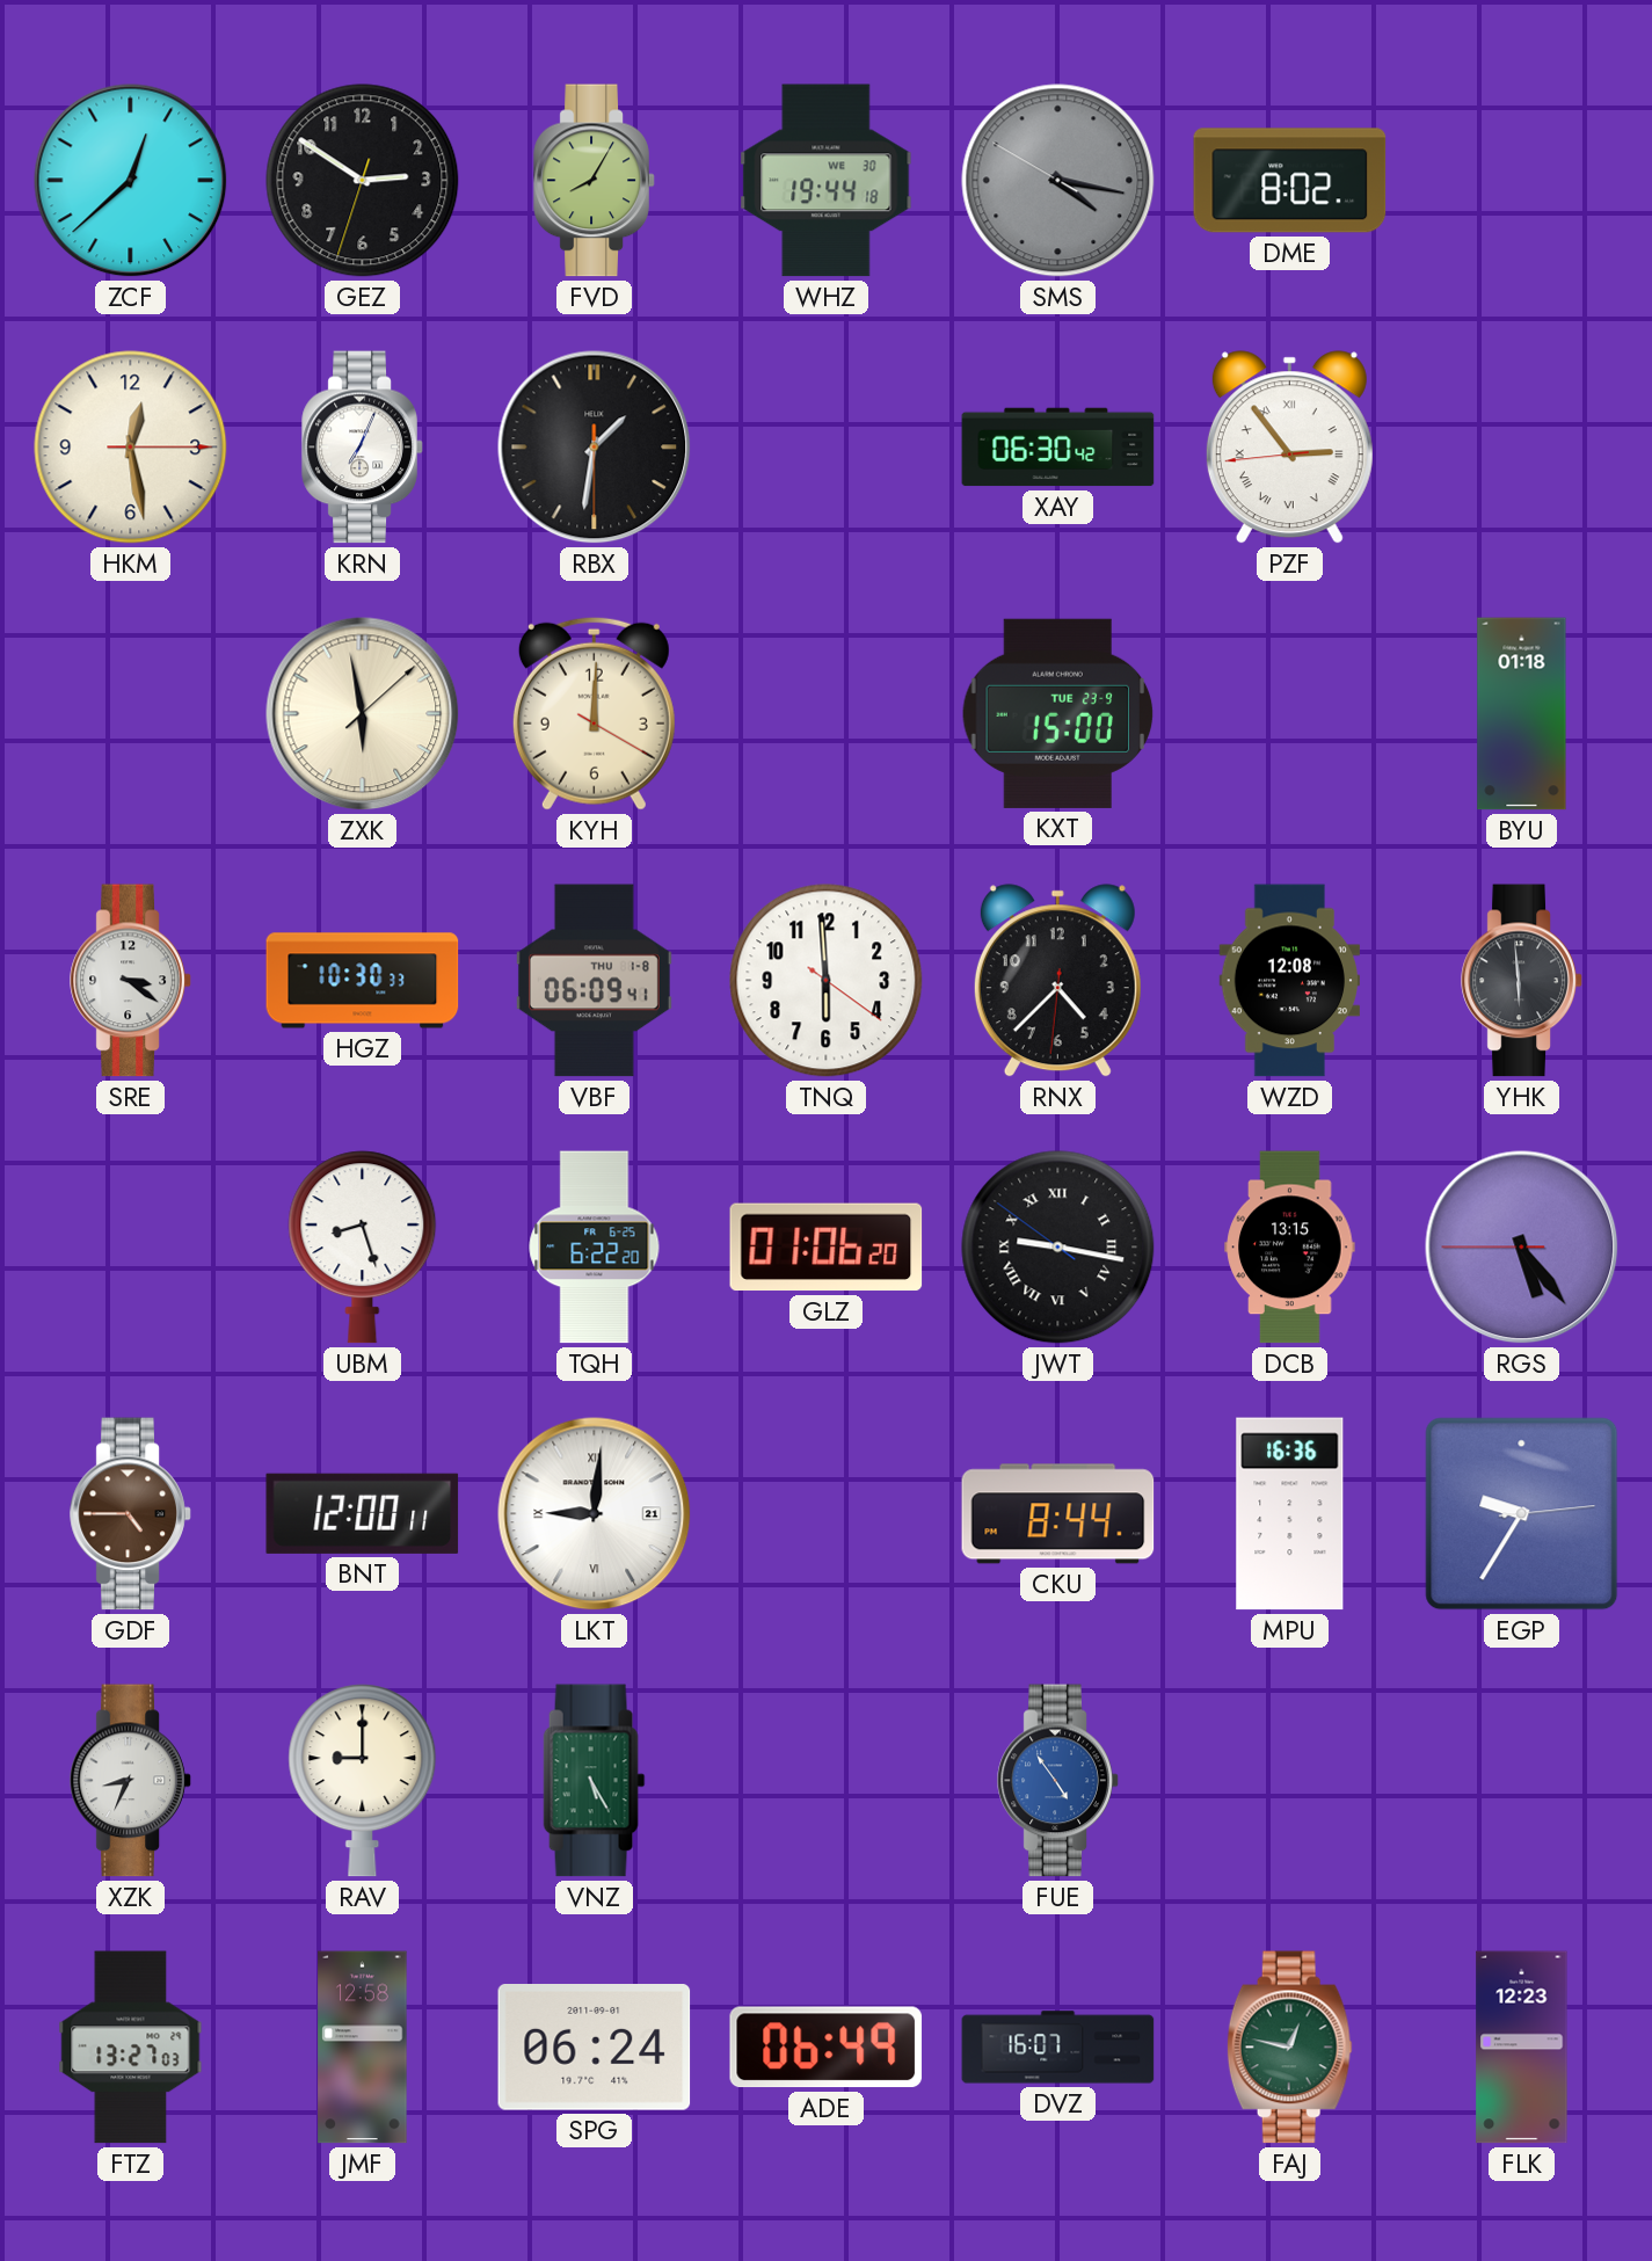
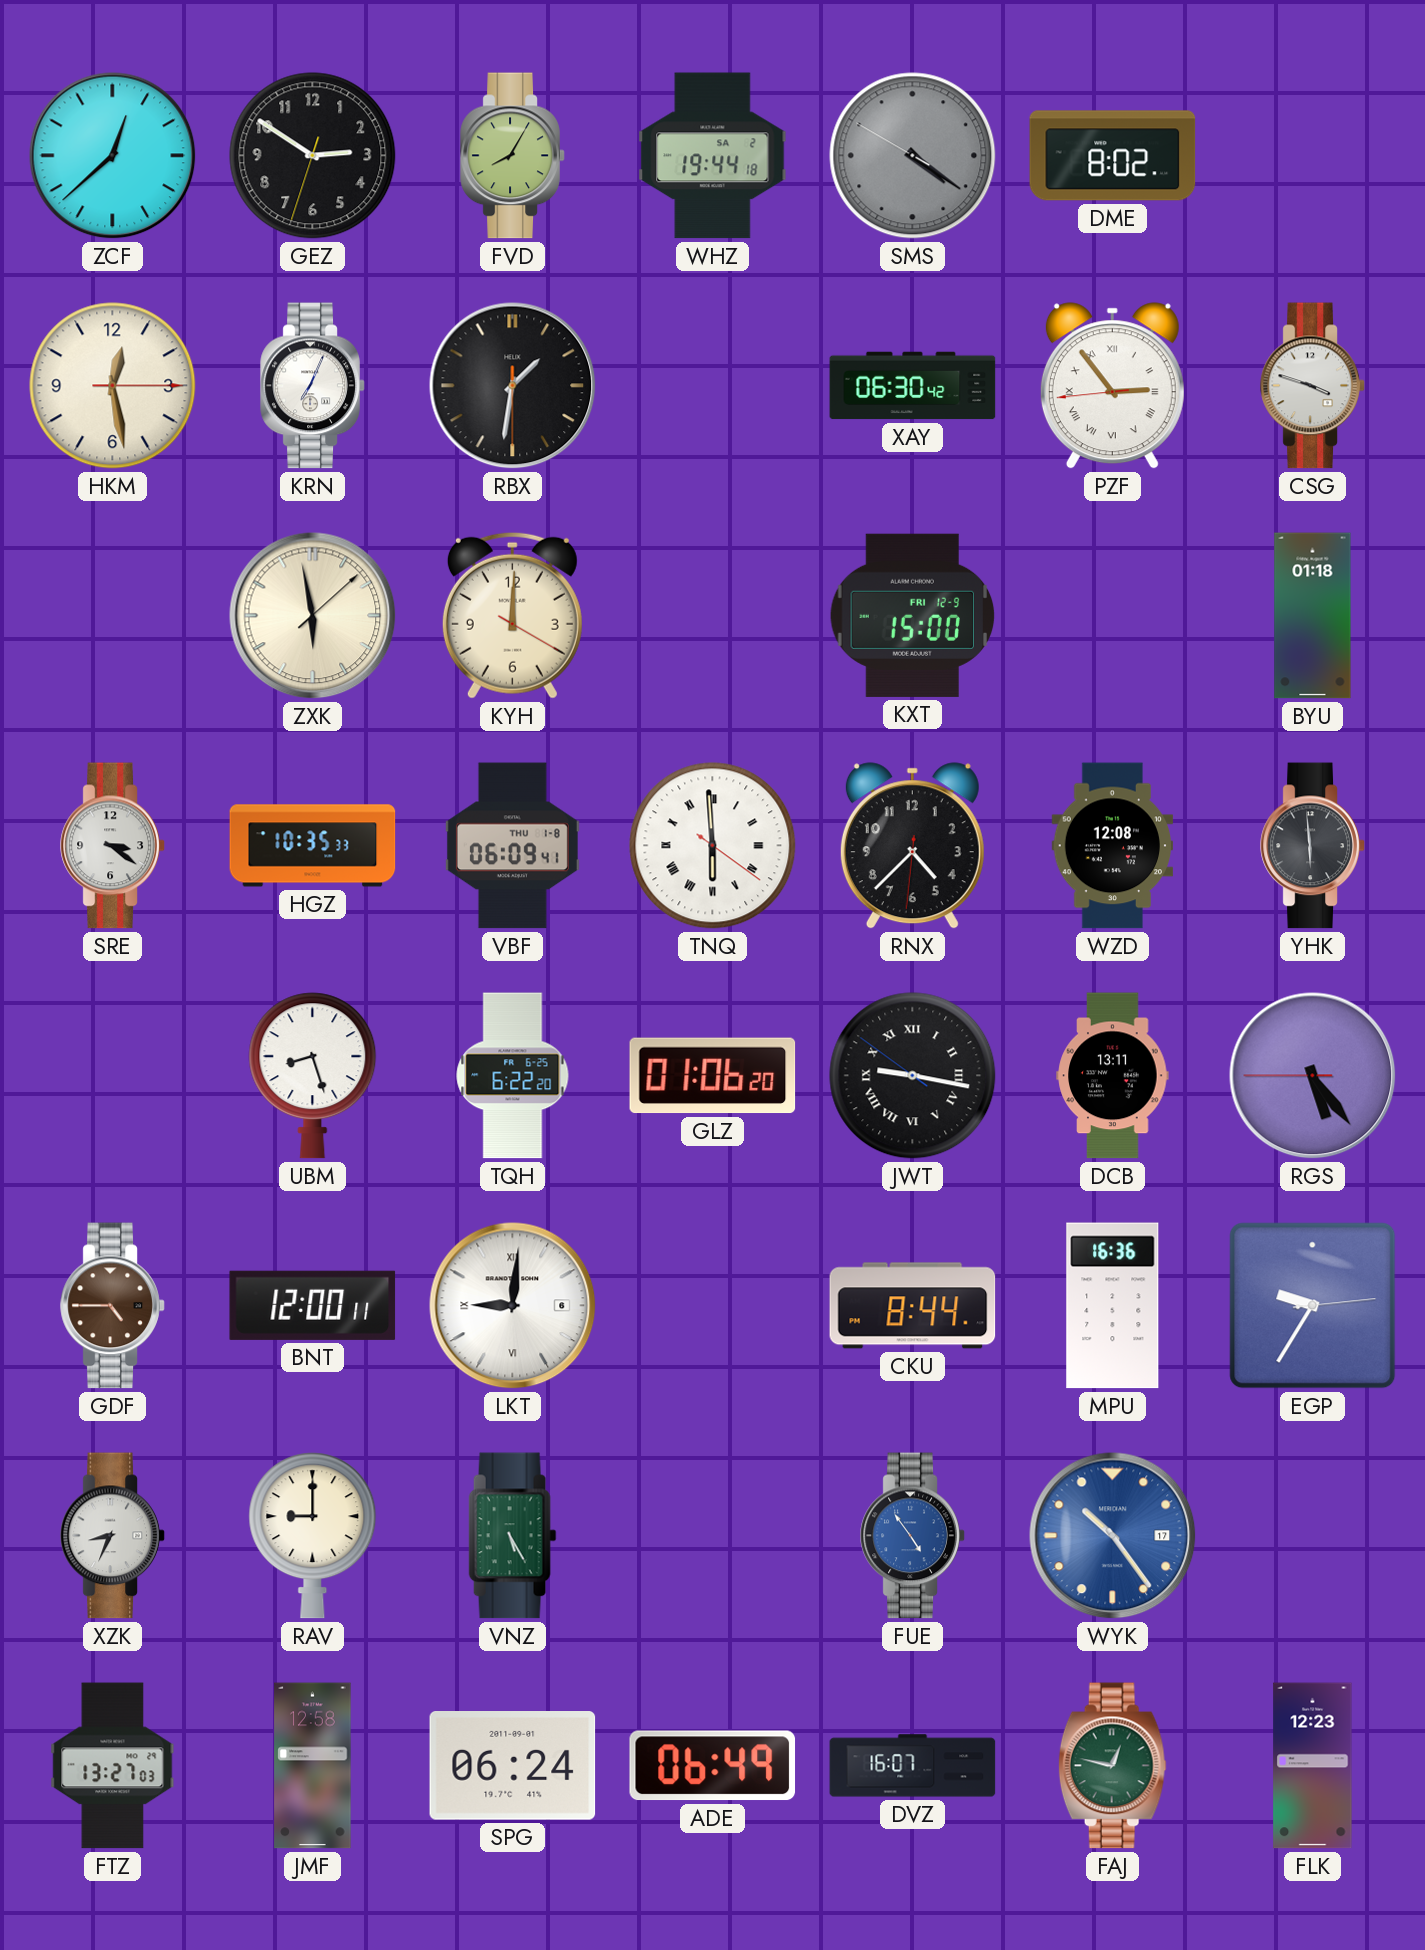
WHZ date: WE 30 -> SA 2 (713, 156)
SMS: 4:16 -> 4:20 (913, 156)
CSG: none -> 3:48 (1313, 386)
KXT date: TUE 23-9 -> FRI 12-9 (913, 615)
HGZ: 10:30 -> 10:35 (313, 846)
TNQ numerals: Arabic -> Roman (713, 846)
DCB: 13:15 -> 13:11 (1113, 1076)
LKT date: 21 -> 6 (513, 1306)
WYK: none -> 10:24 (1113, 1536)
